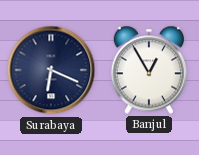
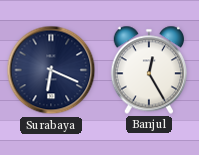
Banjul: 12:55 -> 12:25 (149, 70)
